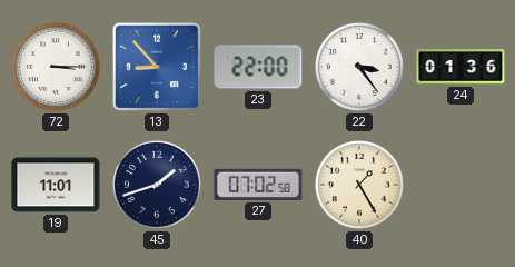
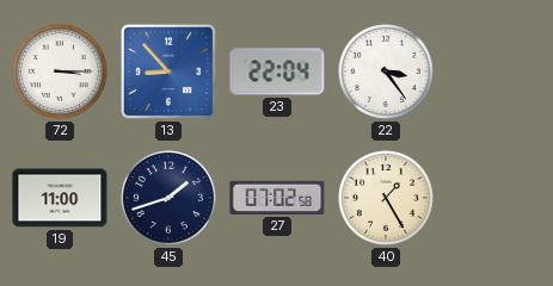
23: 22:00 -> 22:04 (277, 71)
24: 01:36 -> none (460, 68)
19: 11:01 -> 11:00 (60, 198)
